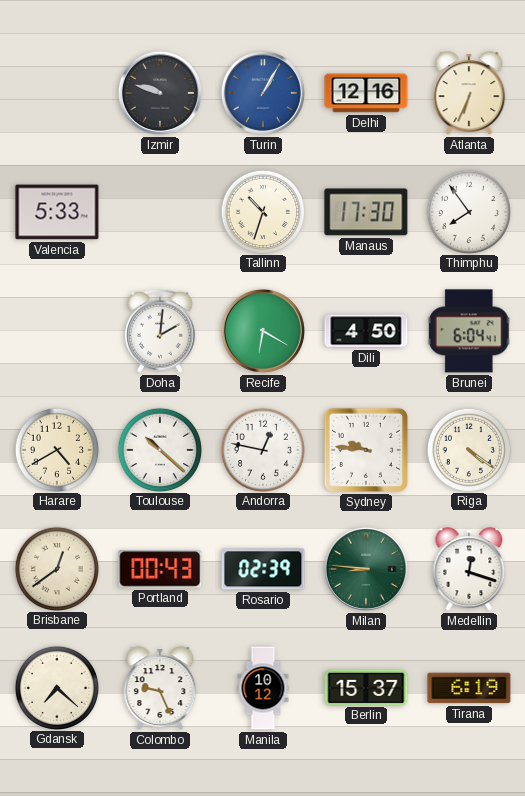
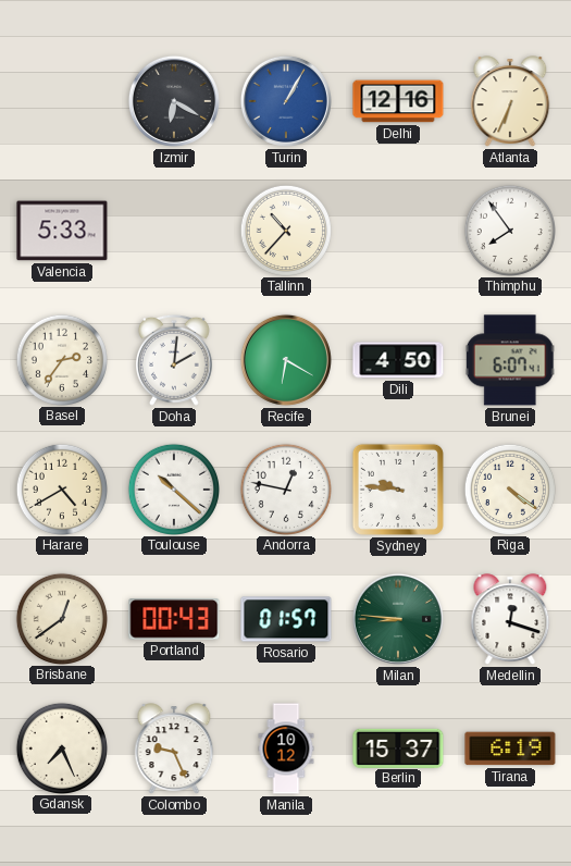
Izmir: 9:48 -> 6:20 (174, 101)
Tallinn: 10:33 -> 10:37 (285, 230)
Manaus: 17:30 -> none (366, 212)
Basel: none -> 2:36 (61, 359)
Brunei: 6:04 -> 6:07 (510, 360)
Rosario: 02:39 -> 01:57 (286, 619)
Gdansk: 7:22 -> 7:26 (61, 747)
